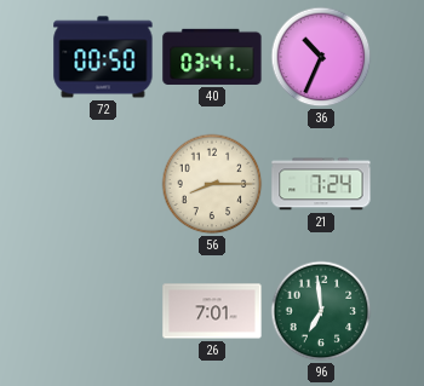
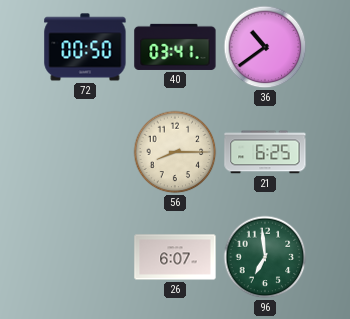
36: 10:34 -> 10:39 (265, 47)
21: 7:24 -> 6:25 (265, 152)
26: 7:01 -> 6:07 (175, 257)
